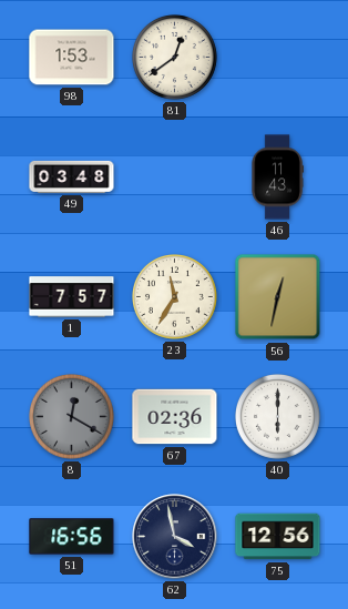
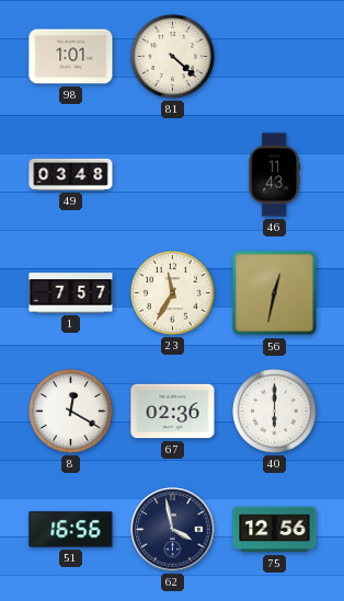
98: 1:53 -> 1:01 (71, 57)
81: 12:39 -> 4:22 (173, 57)
8 dial: grey -> white (71, 412)
